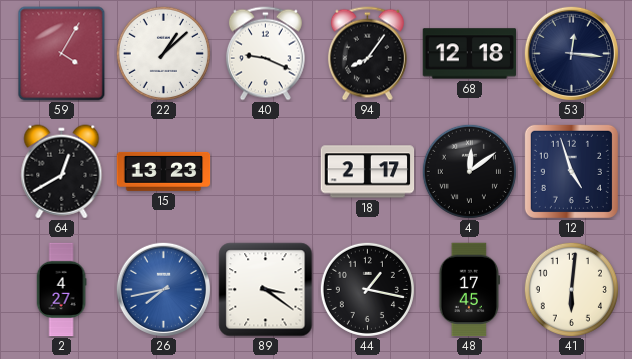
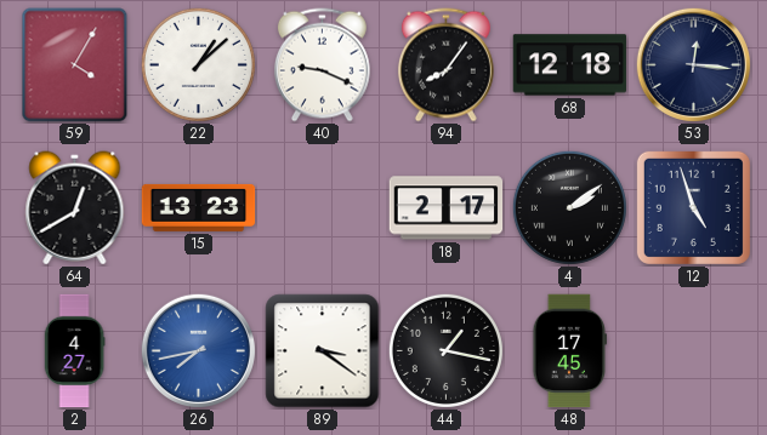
4: 12:09 -> 2:09 (569, 207)
41: 6:01 -> none (571, 289)
